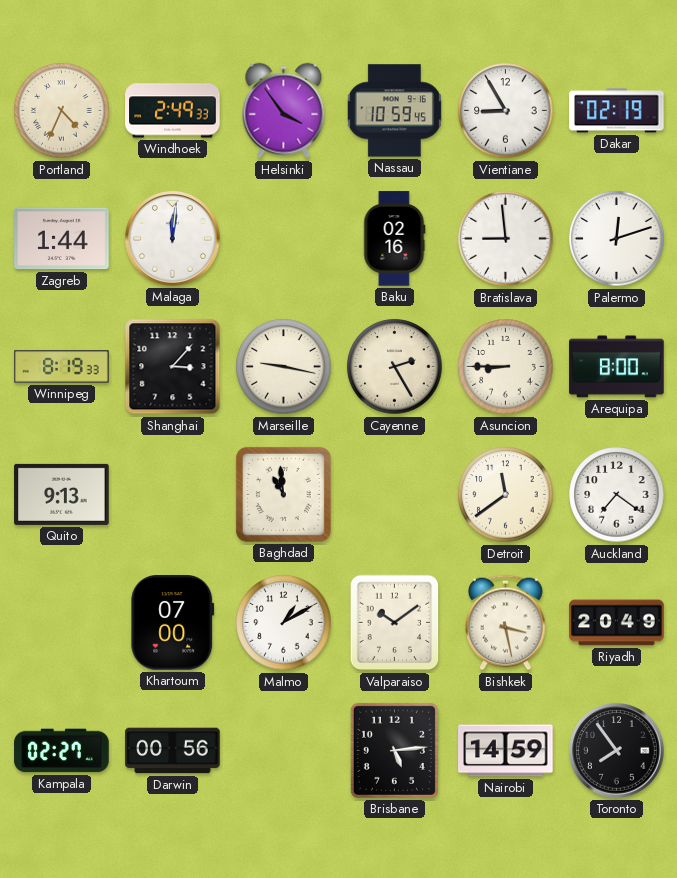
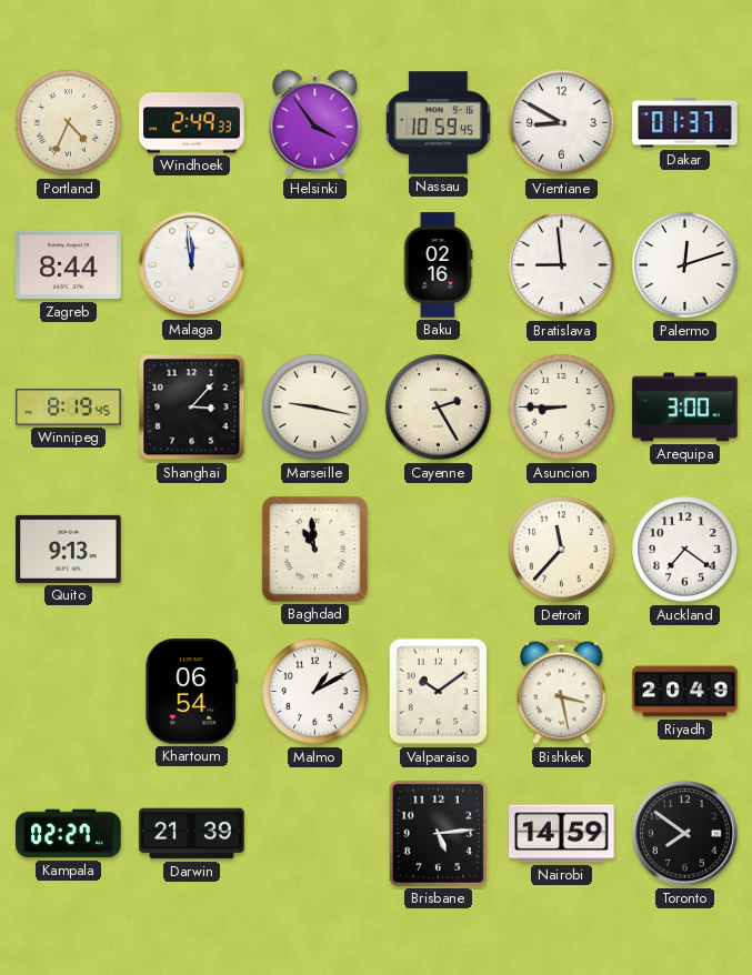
Vientiane: 8:55 -> 8:50 (562, 123)
Dakar: 02:19 -> 01:37 (685, 123)
Zagreb: 1:44 -> 8:44 (69, 265)
Malaga: 12:01 -> 11:59 (192, 265)
Winnipeg: 8:19:33 -> 8:19:45 (69, 408)
Arequipa: 8:00 -> 3:00 (685, 408)
Detroit: 11:39 -> 11:37 (562, 550)
Khartoum: 07:00 -> 06:54 (192, 692)
Darwin: 00:56 -> 21:39 (192, 834)
Toronto: 7:54 -> 7:51 (685, 834)
